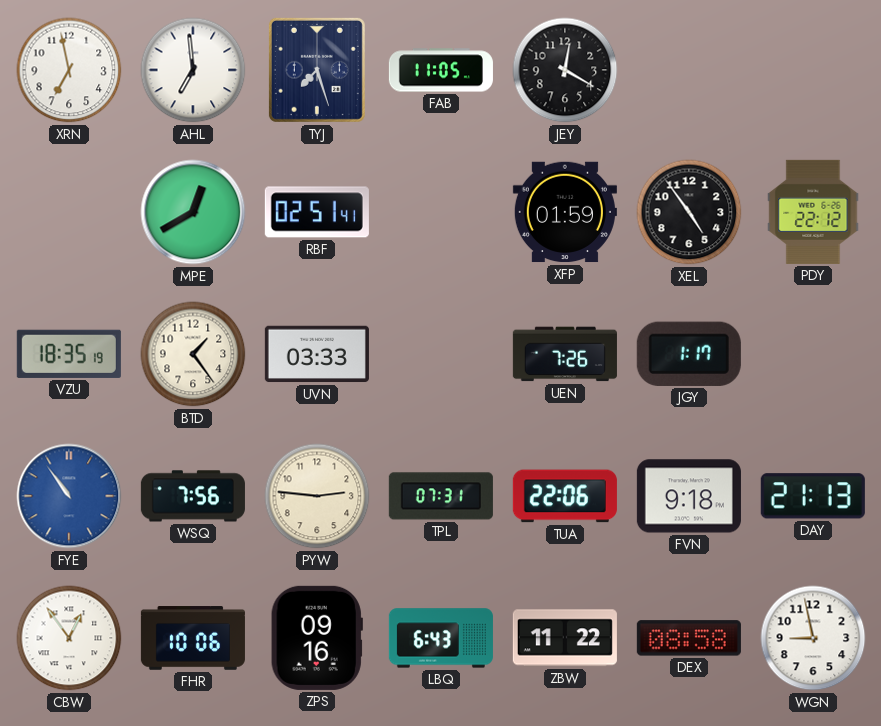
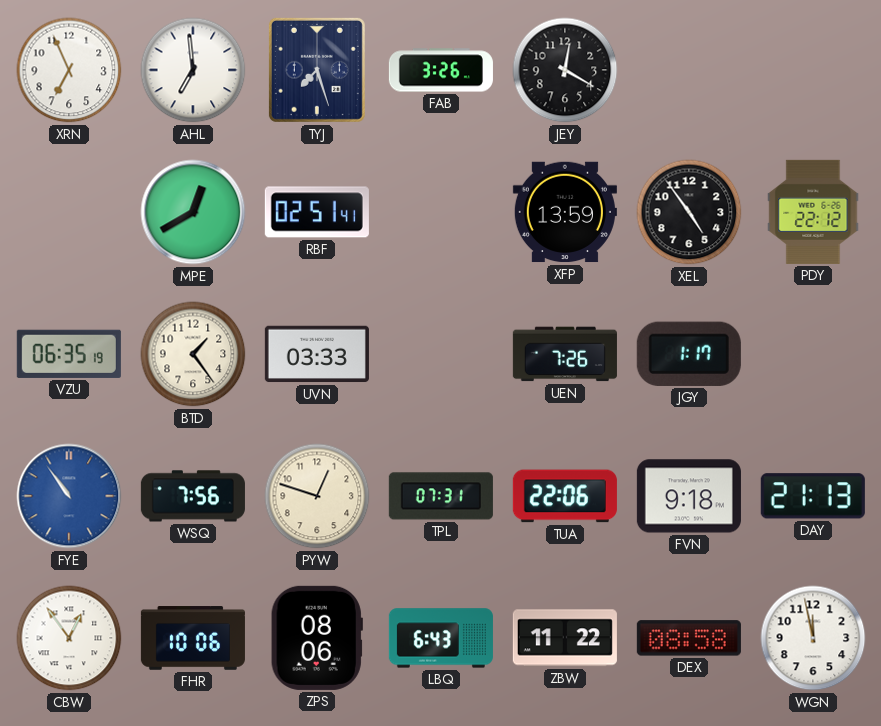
XRN: 6:58 -> 6:56 (69, 70)
FAB: 11:05 -> 3:26 (441, 70)
XFP: 01:59 -> 13:59 (565, 212)
VZU: 18:35 -> 06:35 (69, 354)
PYW: 2:46 -> 12:48 (317, 496)
ZPS: 09:16 -> 08:06 (317, 638)
WGN: 8:58 -> 11:58 (813, 638)
